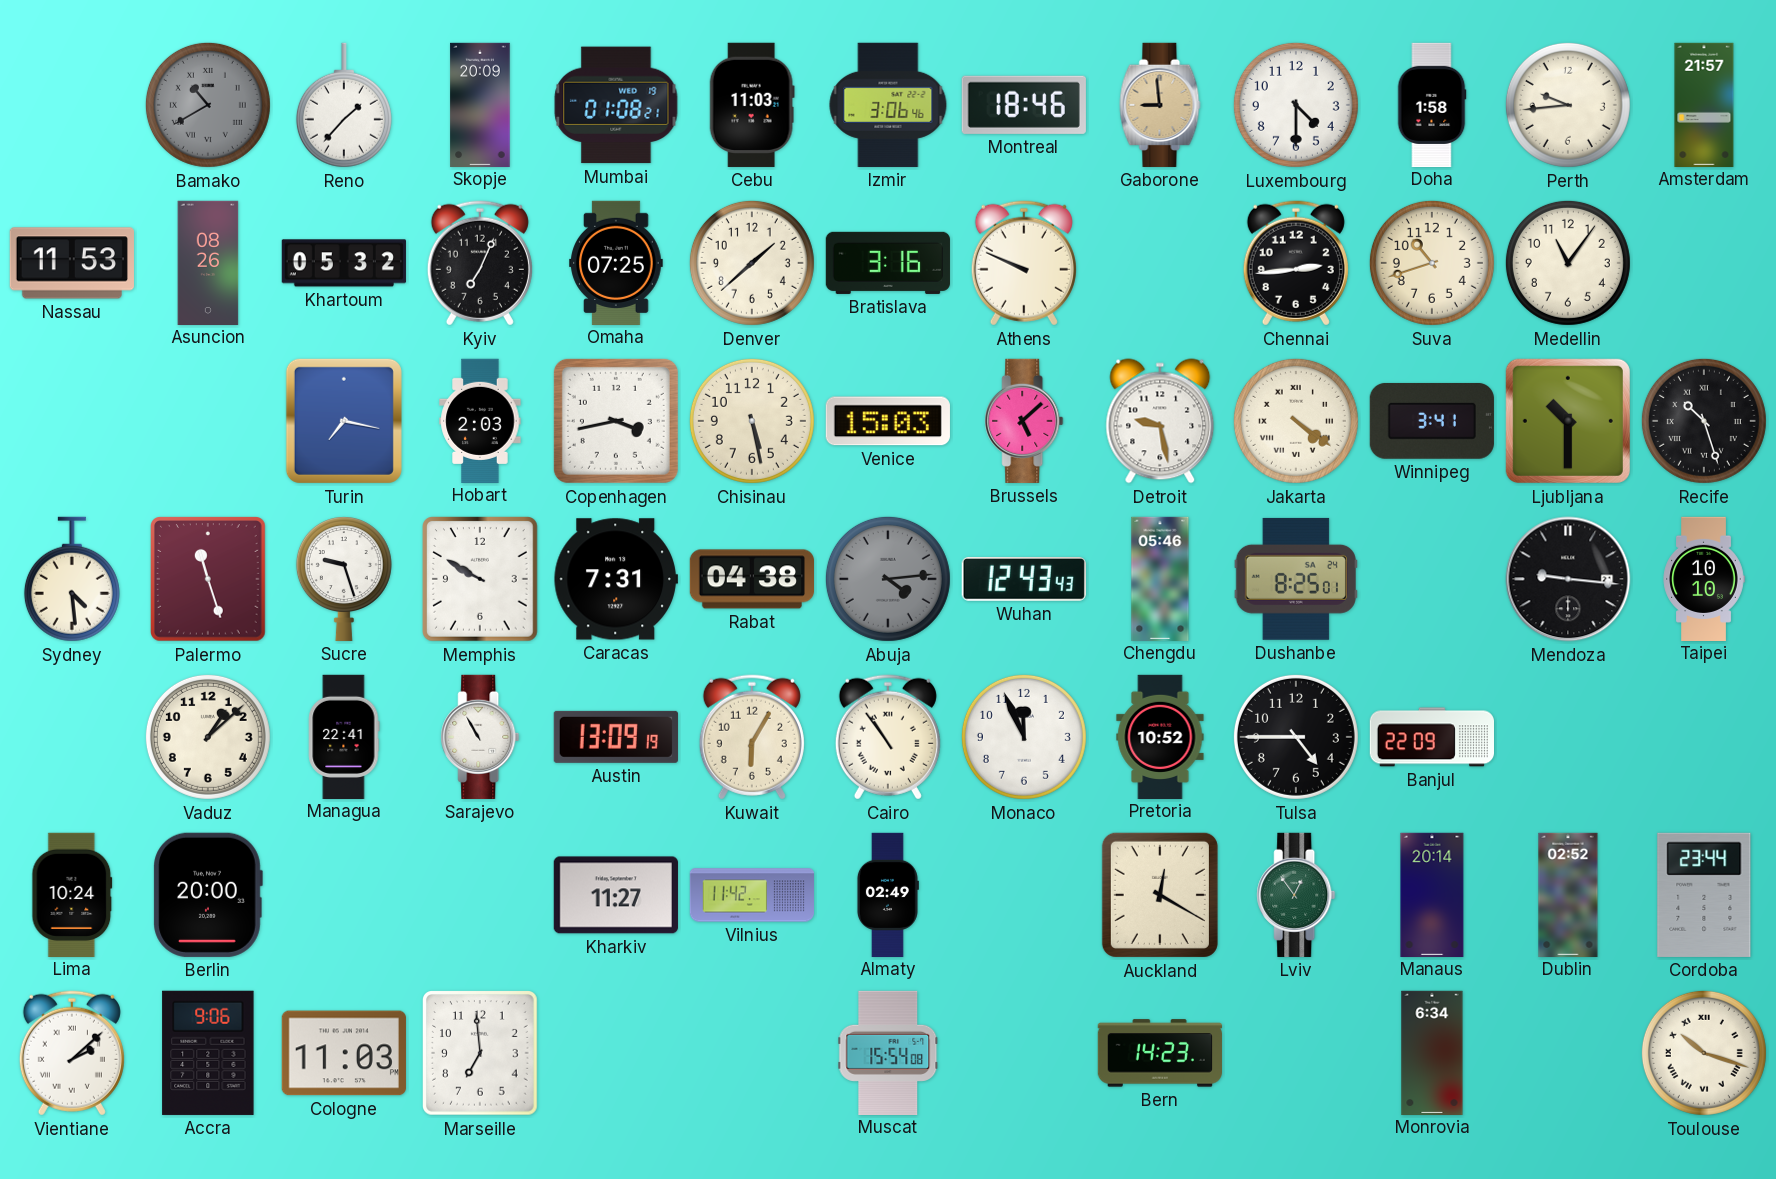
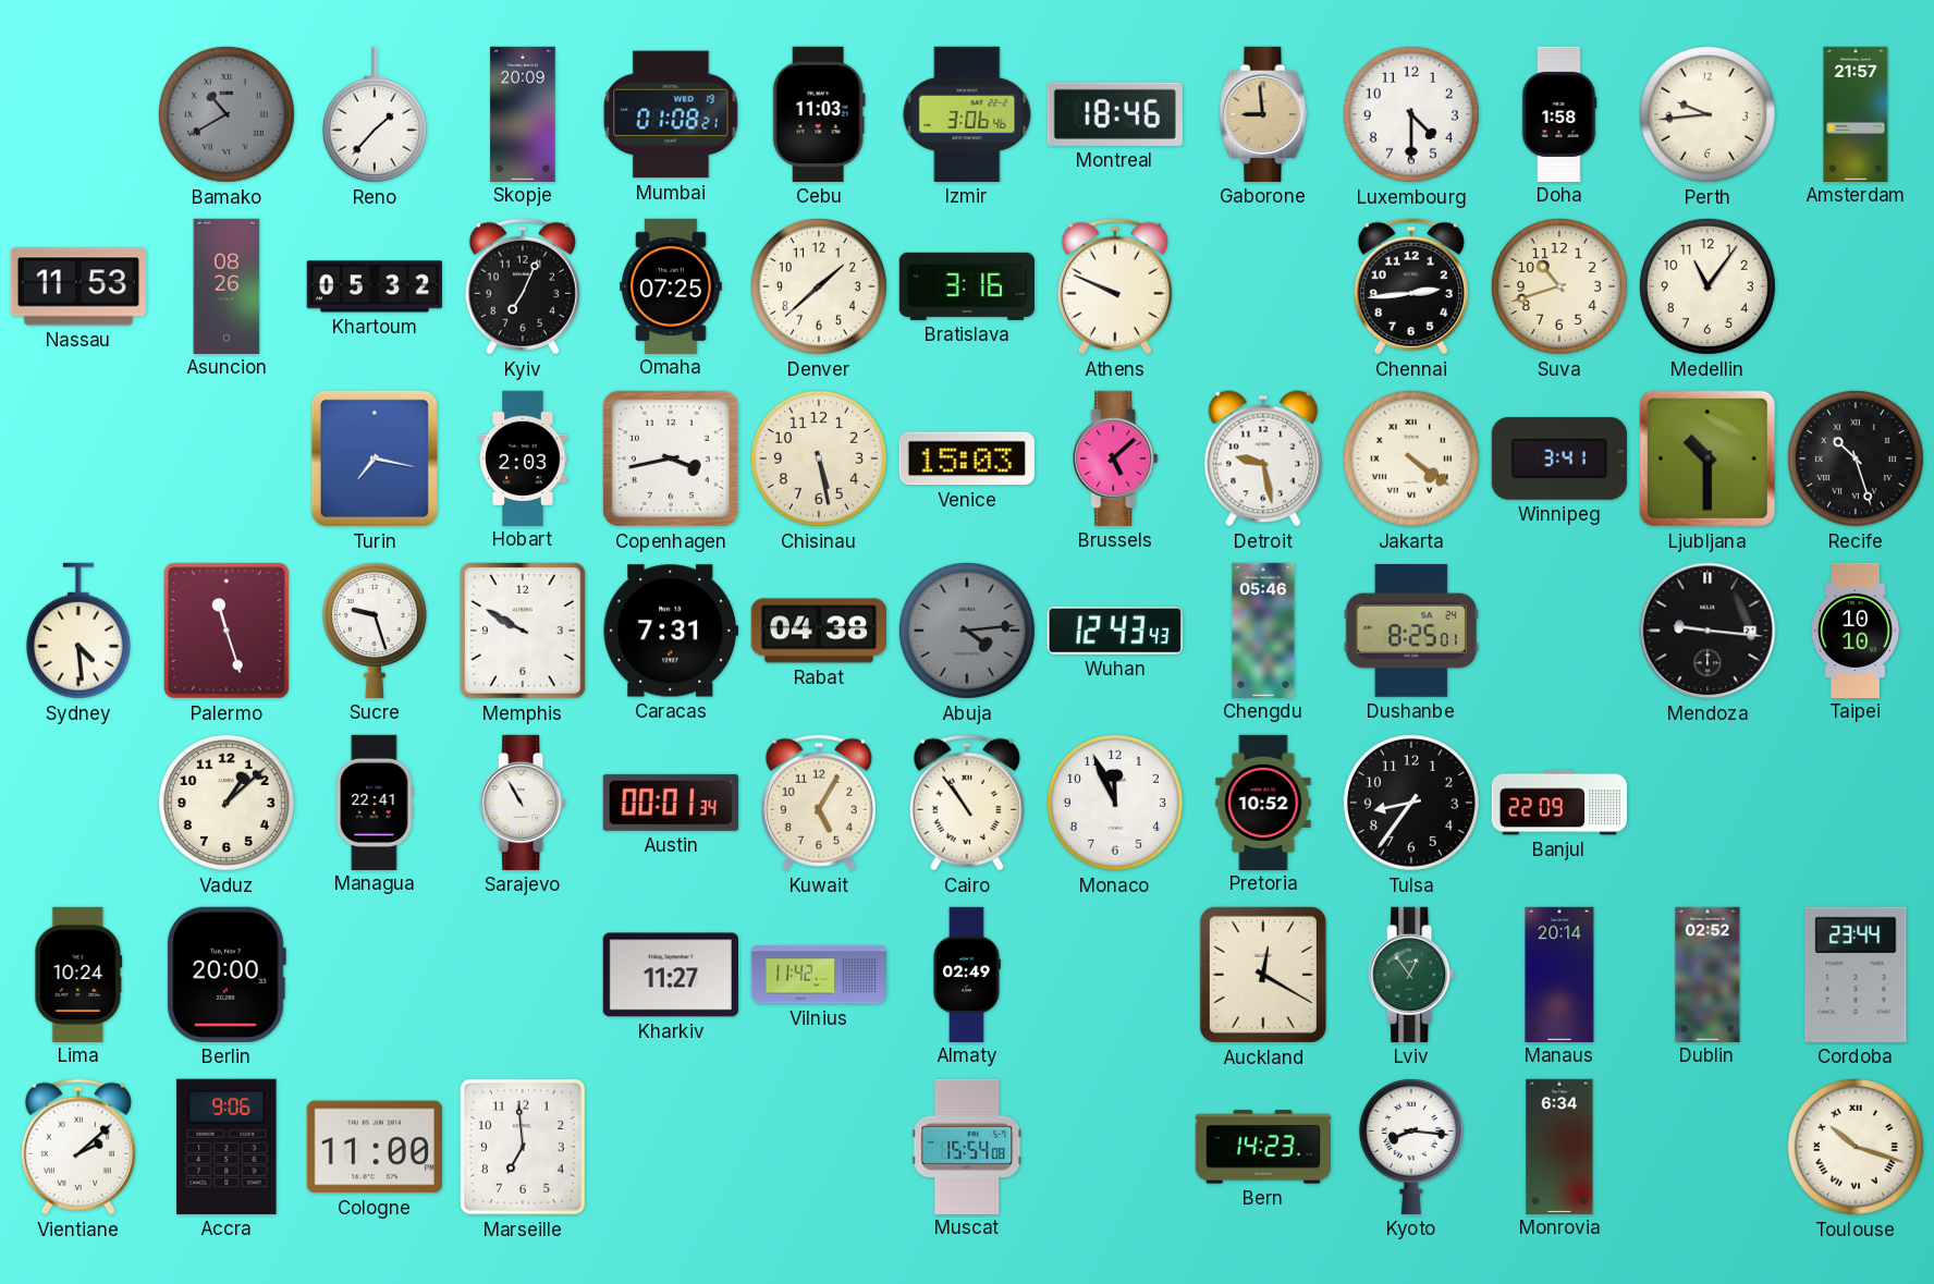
Austin: 13:09 -> 00:01 (671, 803)
Kuwait: 6:05 -> 5:05 (819, 803)
Tulsa: 4:45 -> 8:36 (1411, 803)
Cologne: 11:03 -> 11:00 (375, 1147)
Kyoto: none -> 8:16 (1411, 1147)
